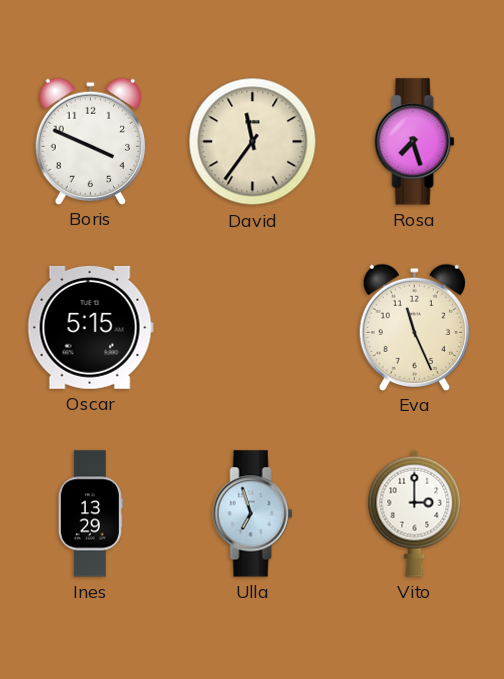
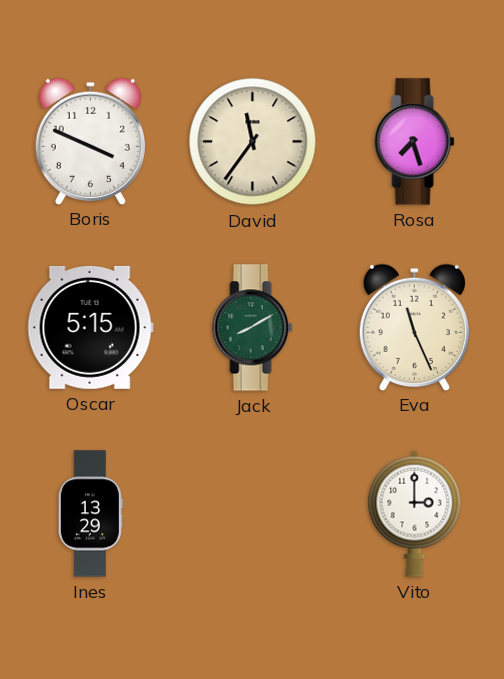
Jack: none -> 8:10 (253, 328)
Ulla: 6:57 -> none (253, 514)
